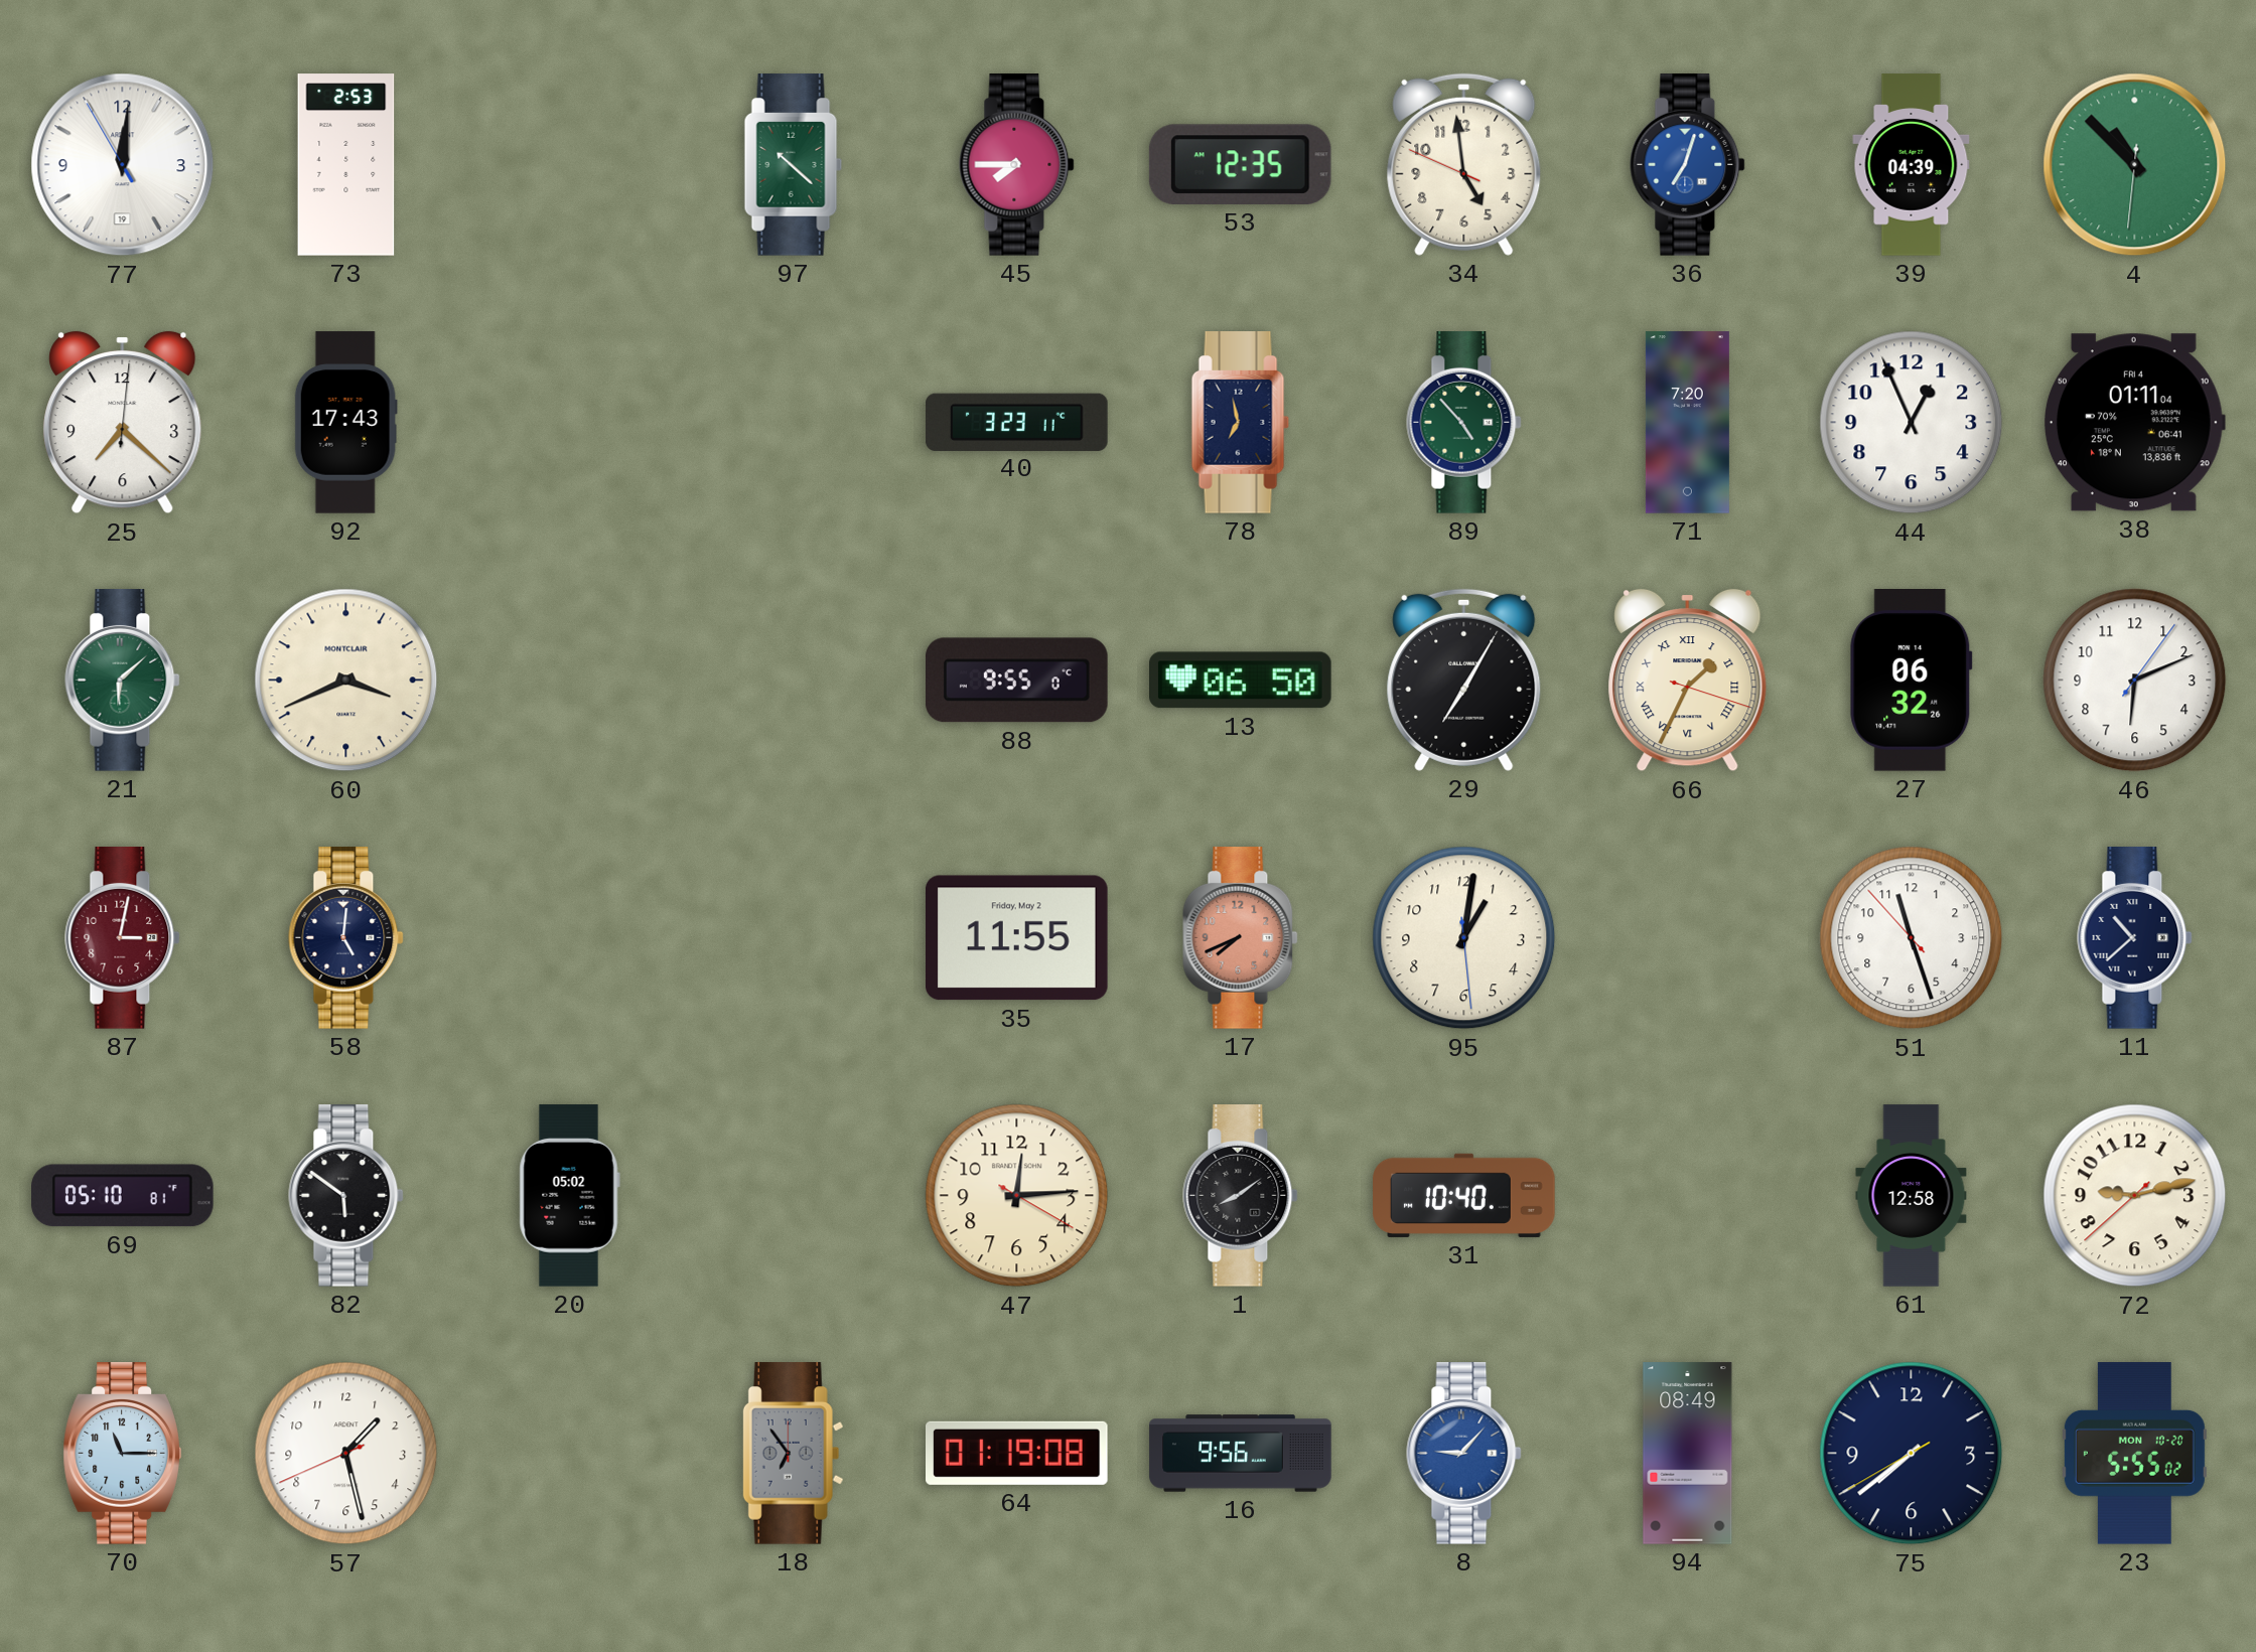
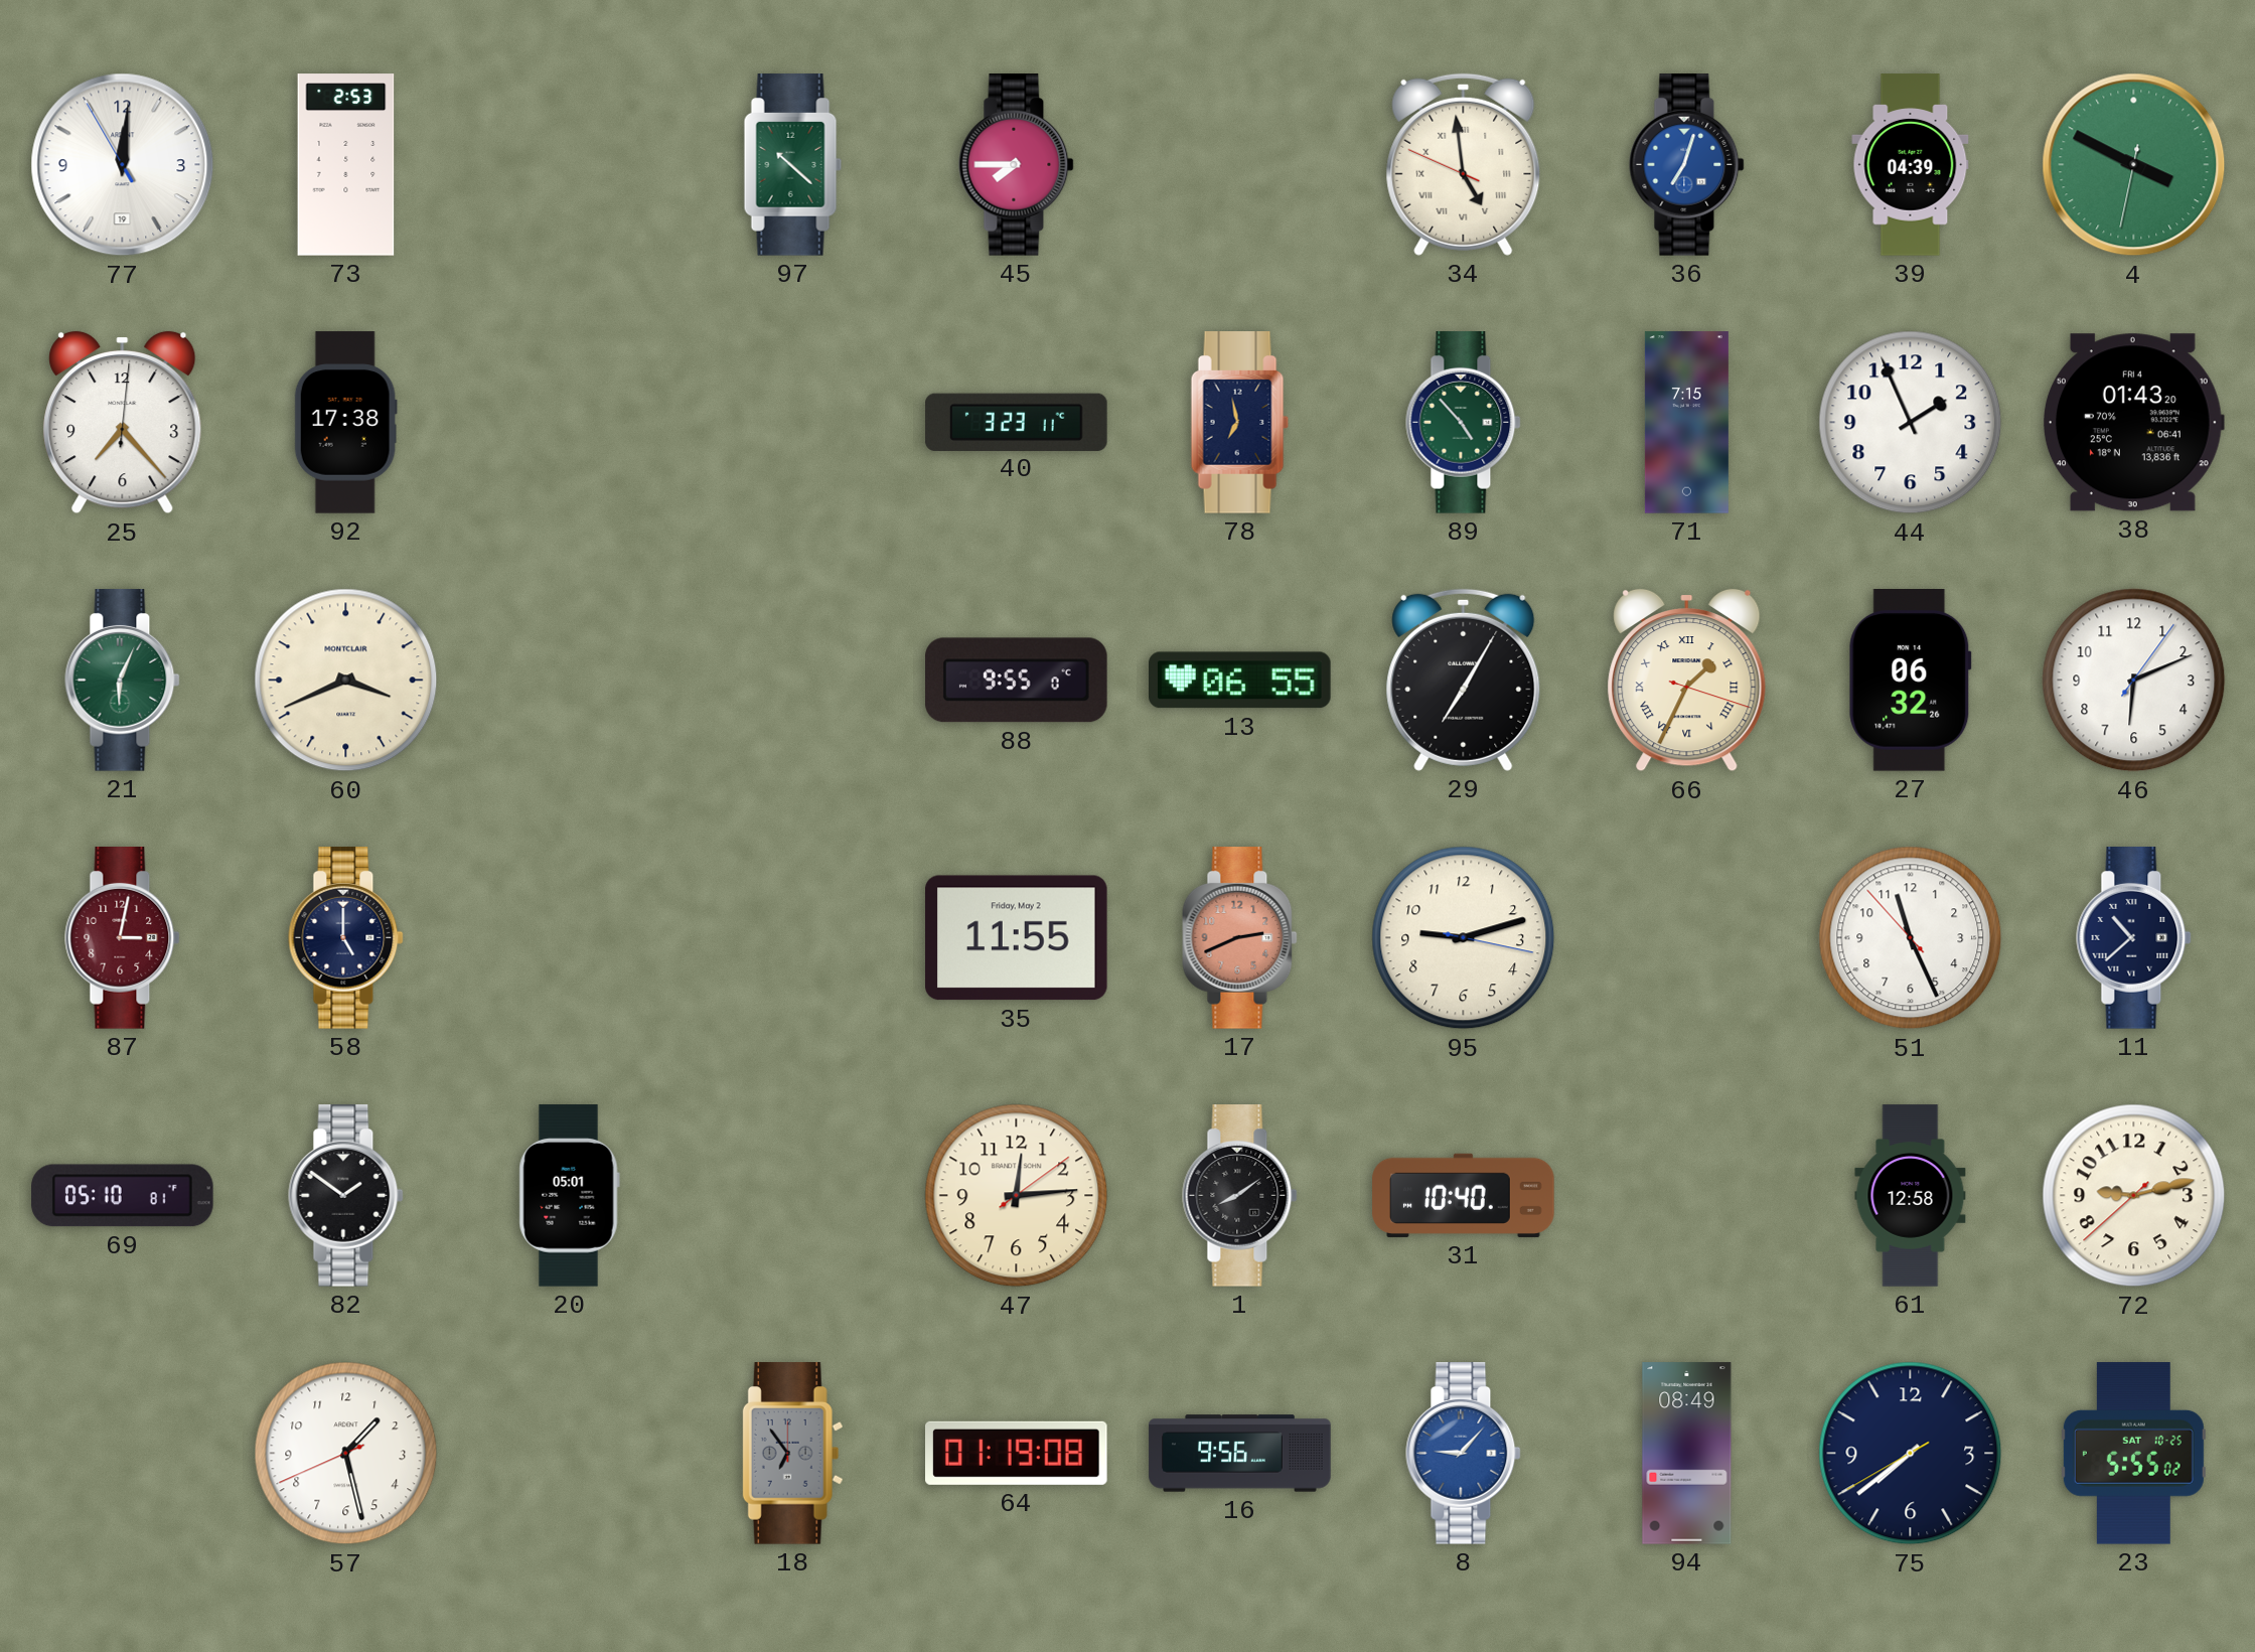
53: 12:35 -> none (1240, 164)
34 numerals: Arabic -> Roman (1464, 164)
4: 10:52 -> 3:49 (2134, 165)
25: 7:22 -> 7:23 (123, 423)
92: 17:43 -> 17:38 (345, 423)
71: 7:20 -> 7:15 (1686, 423)
44: 12:56 -> 1:56 (1911, 423)
38: 01:11 -> 01:43 (2133, 423)
21: 6:08 -> 6:04 (123, 681)
13: 06:50 -> 06:55 (1240, 681)
58: 5:01 -> 5:00 (346, 938)
17: 7:41 -> 2:41 (1240, 938)
95: 1:01 -> 9:12 (1464, 938)
51: 11:26 -> 11:25 (1911, 938)
82: 5:51 -> 1:51 (346, 1196)
20: 05:02 -> 05:01 (569, 1196)
47: 12:14:20 -> 12:14:09 (1017, 1196)
70: 11:15 -> none (122, 1454)
23 date: MON 10-20 -> SAT 10-25 (2133, 1454)
